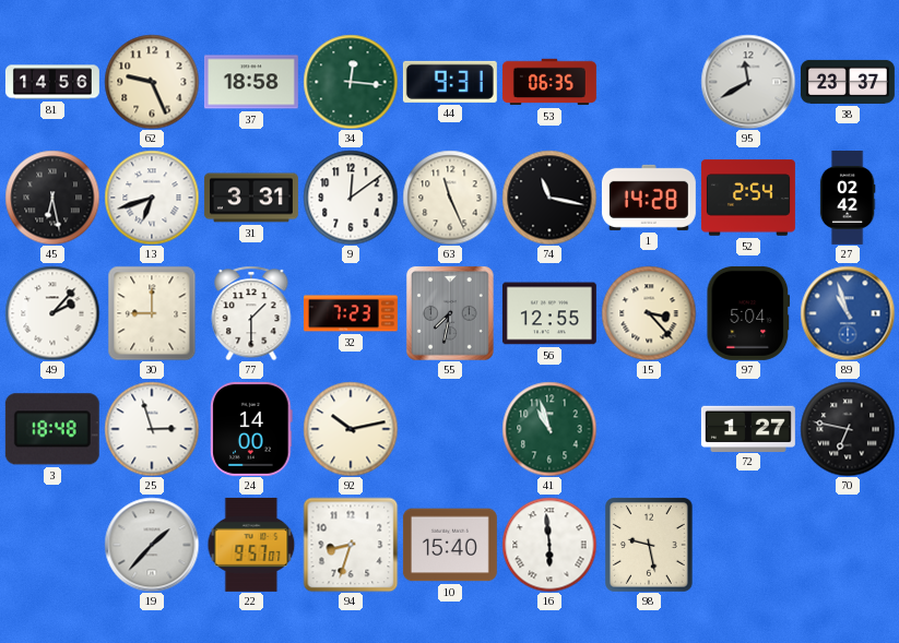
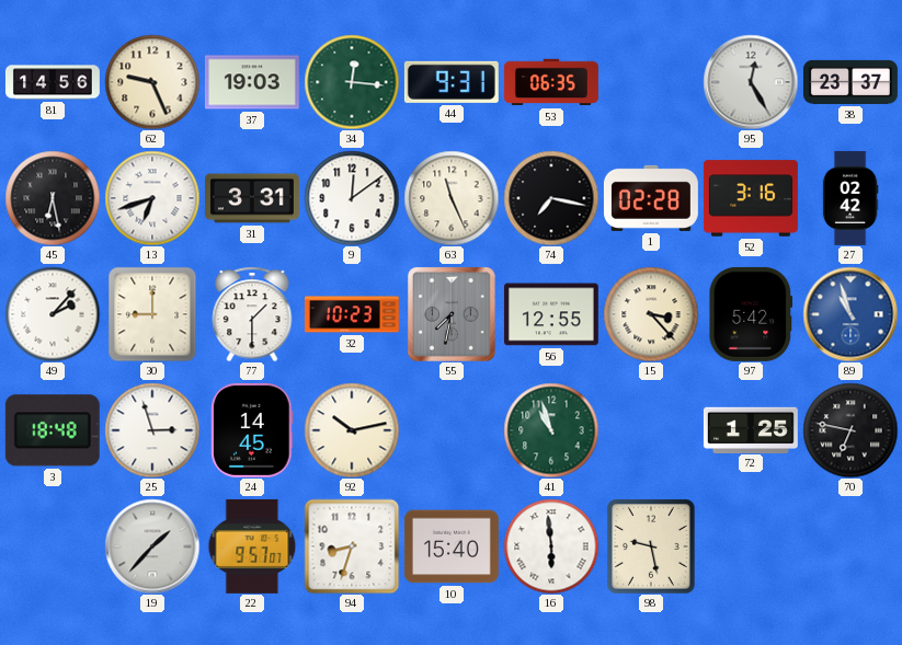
37: 18:58 -> 19:03 (252, 82)
95: 11:40 -> 12:25 (751, 82)
74: 11:17 -> 7:17 (551, 198)
1: 14:28 -> 02:28 (651, 198)
52: 2:54 -> 3:16 (751, 198)
32: 7:23 -> 10:23 (352, 314)
97: 5:04 -> 5:42 (751, 314)
24: 14:00 -> 14:45 (252, 430)
72: 1:27 -> 1:25 (751, 429)
